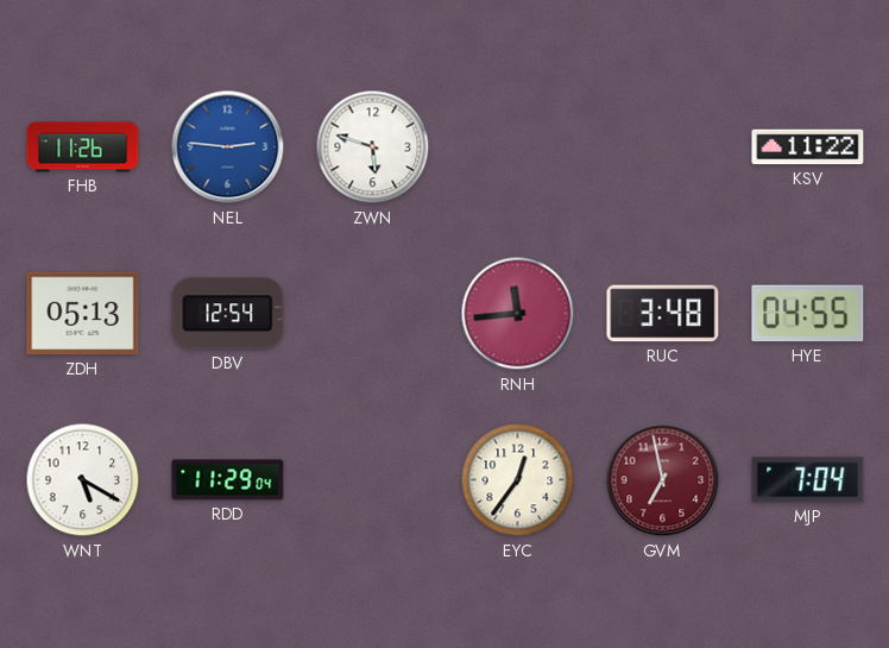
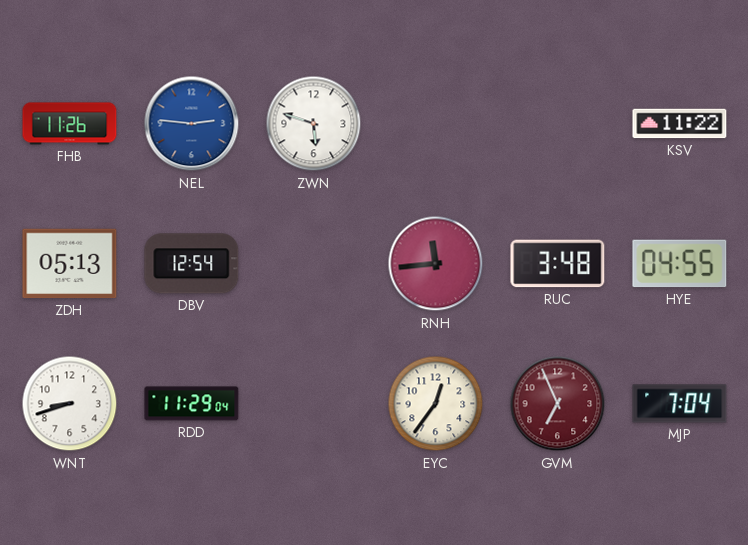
WNT: 5:20 -> 8:42 (70, 404)
GVM: 6:58 -> 6:56 (558, 404)
